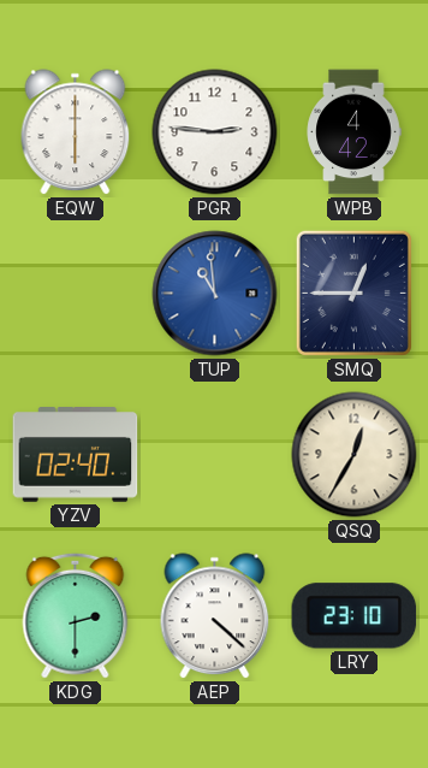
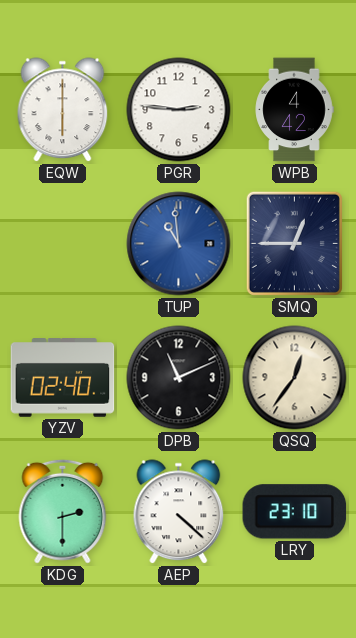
DPB: none -> 11:11 (179, 378)
QSQ: 12:35 -> 12:36 (295, 378)
